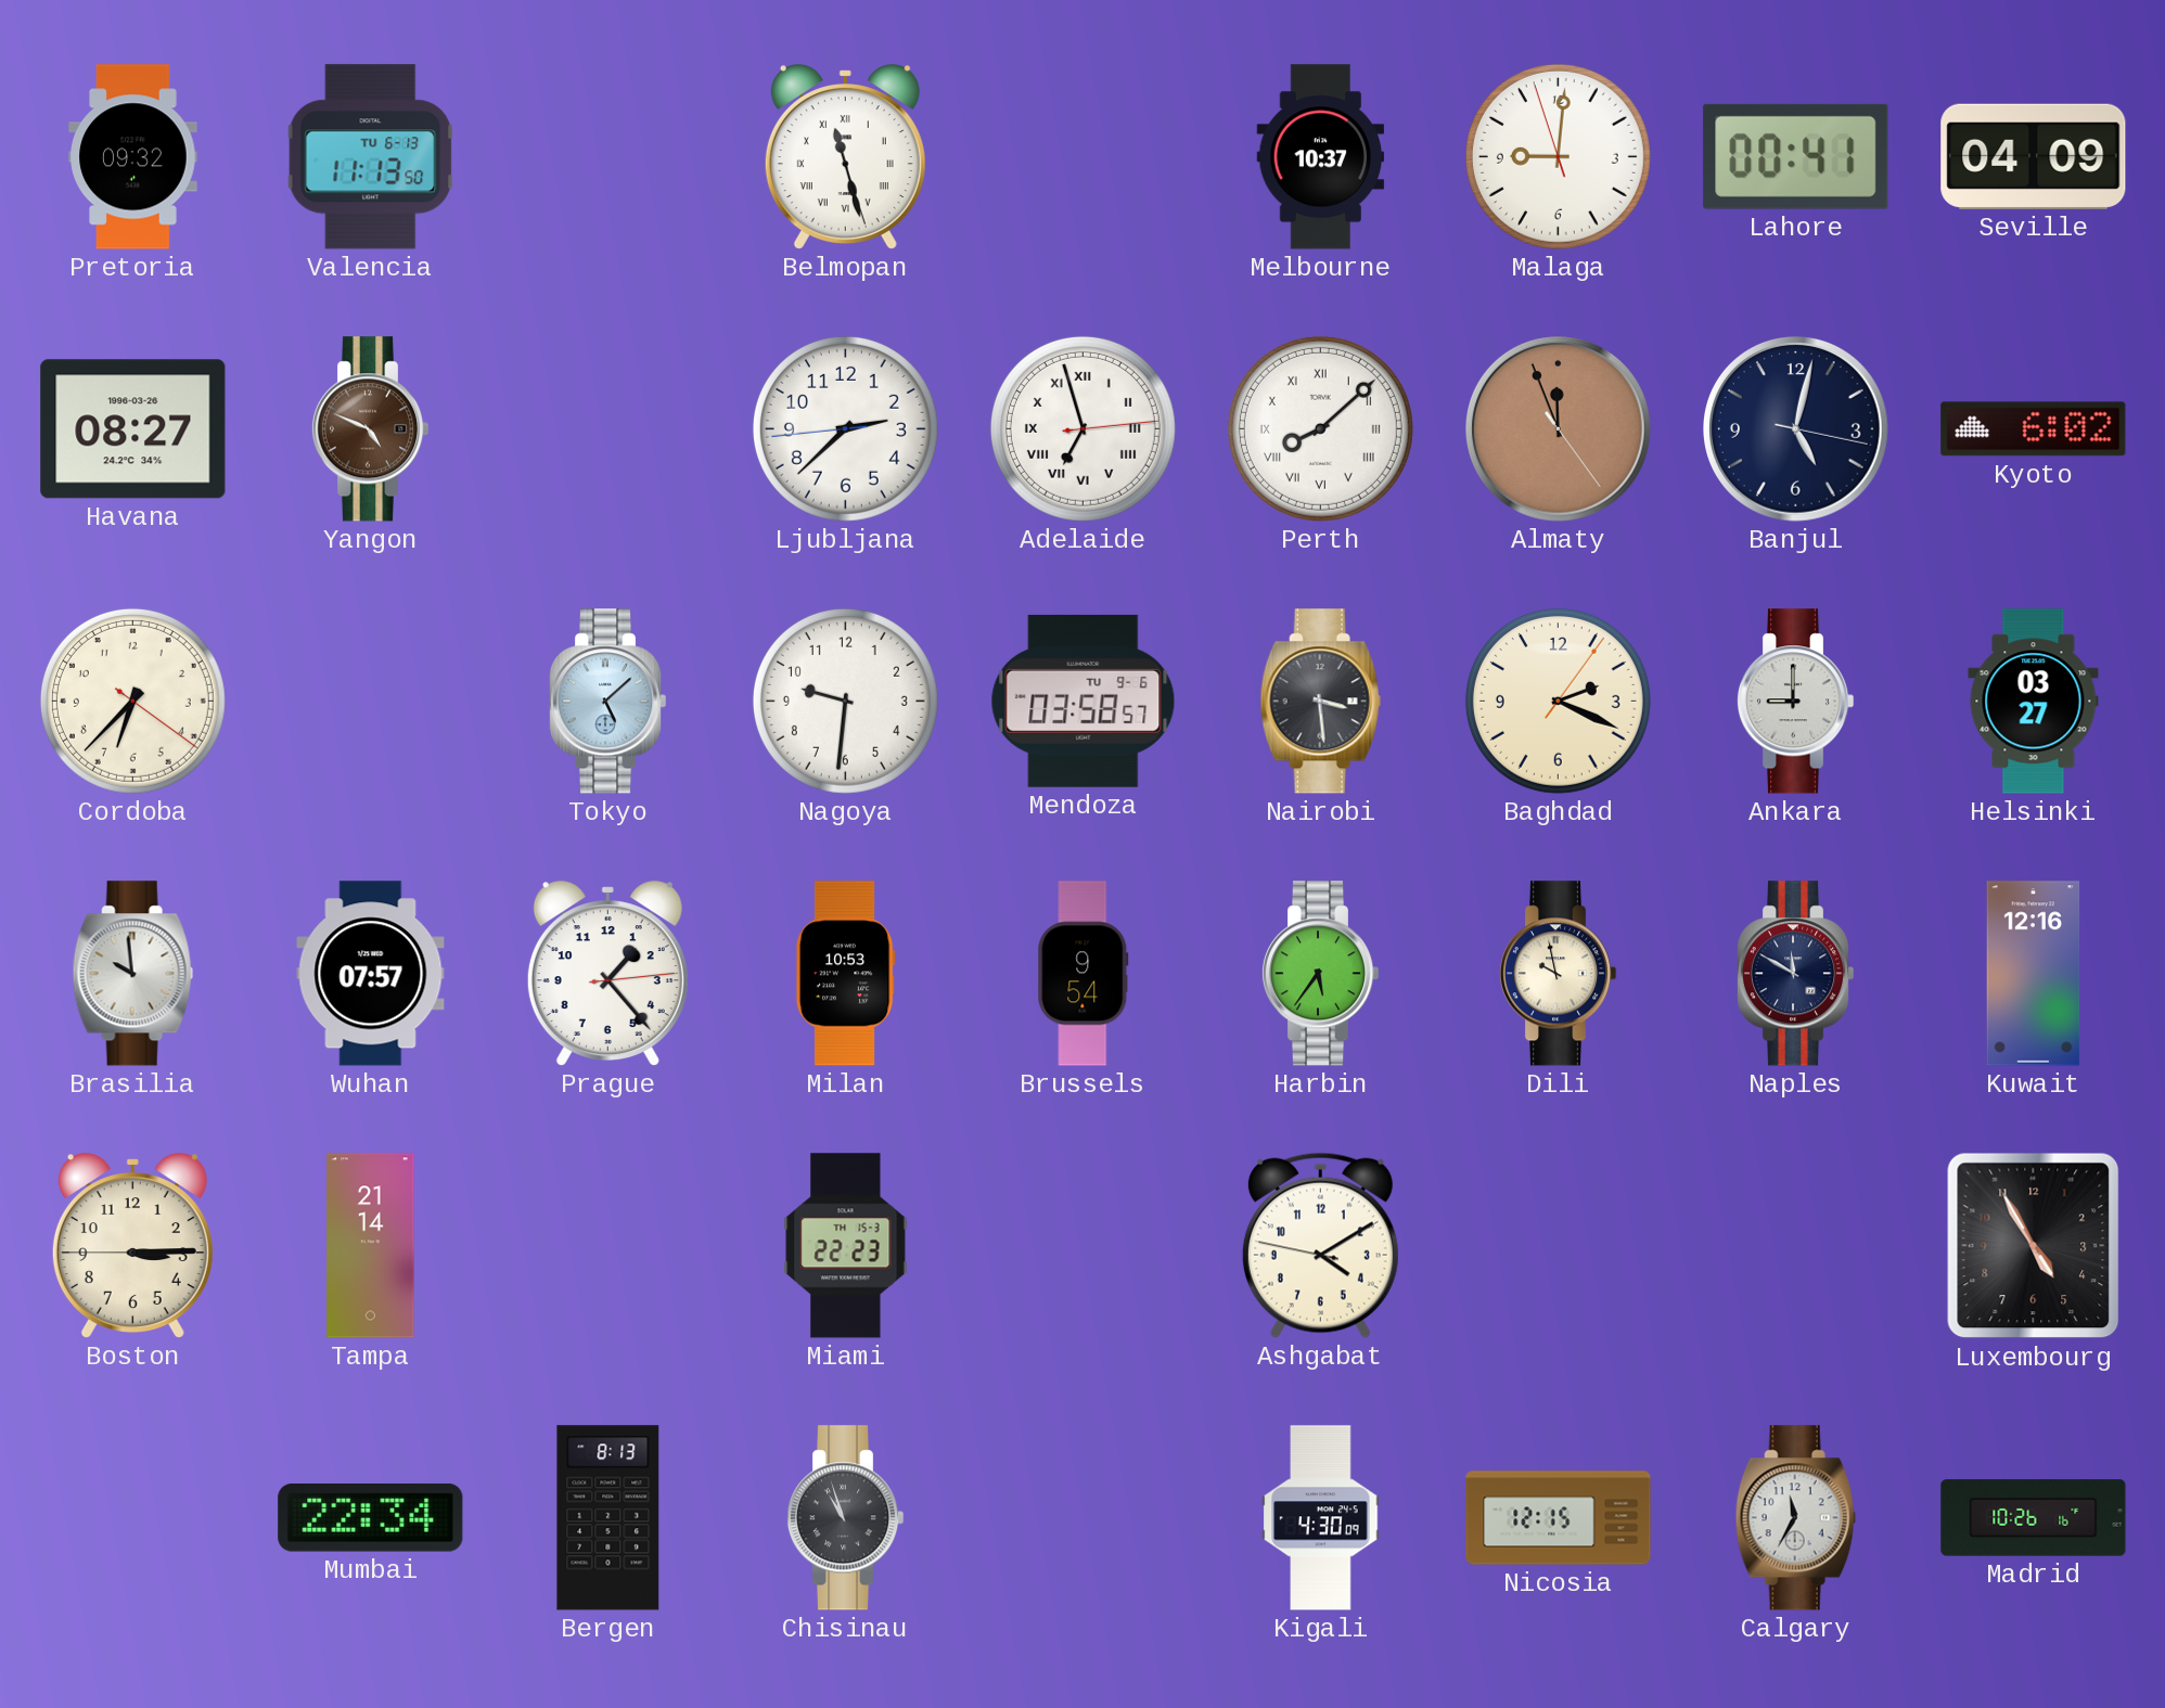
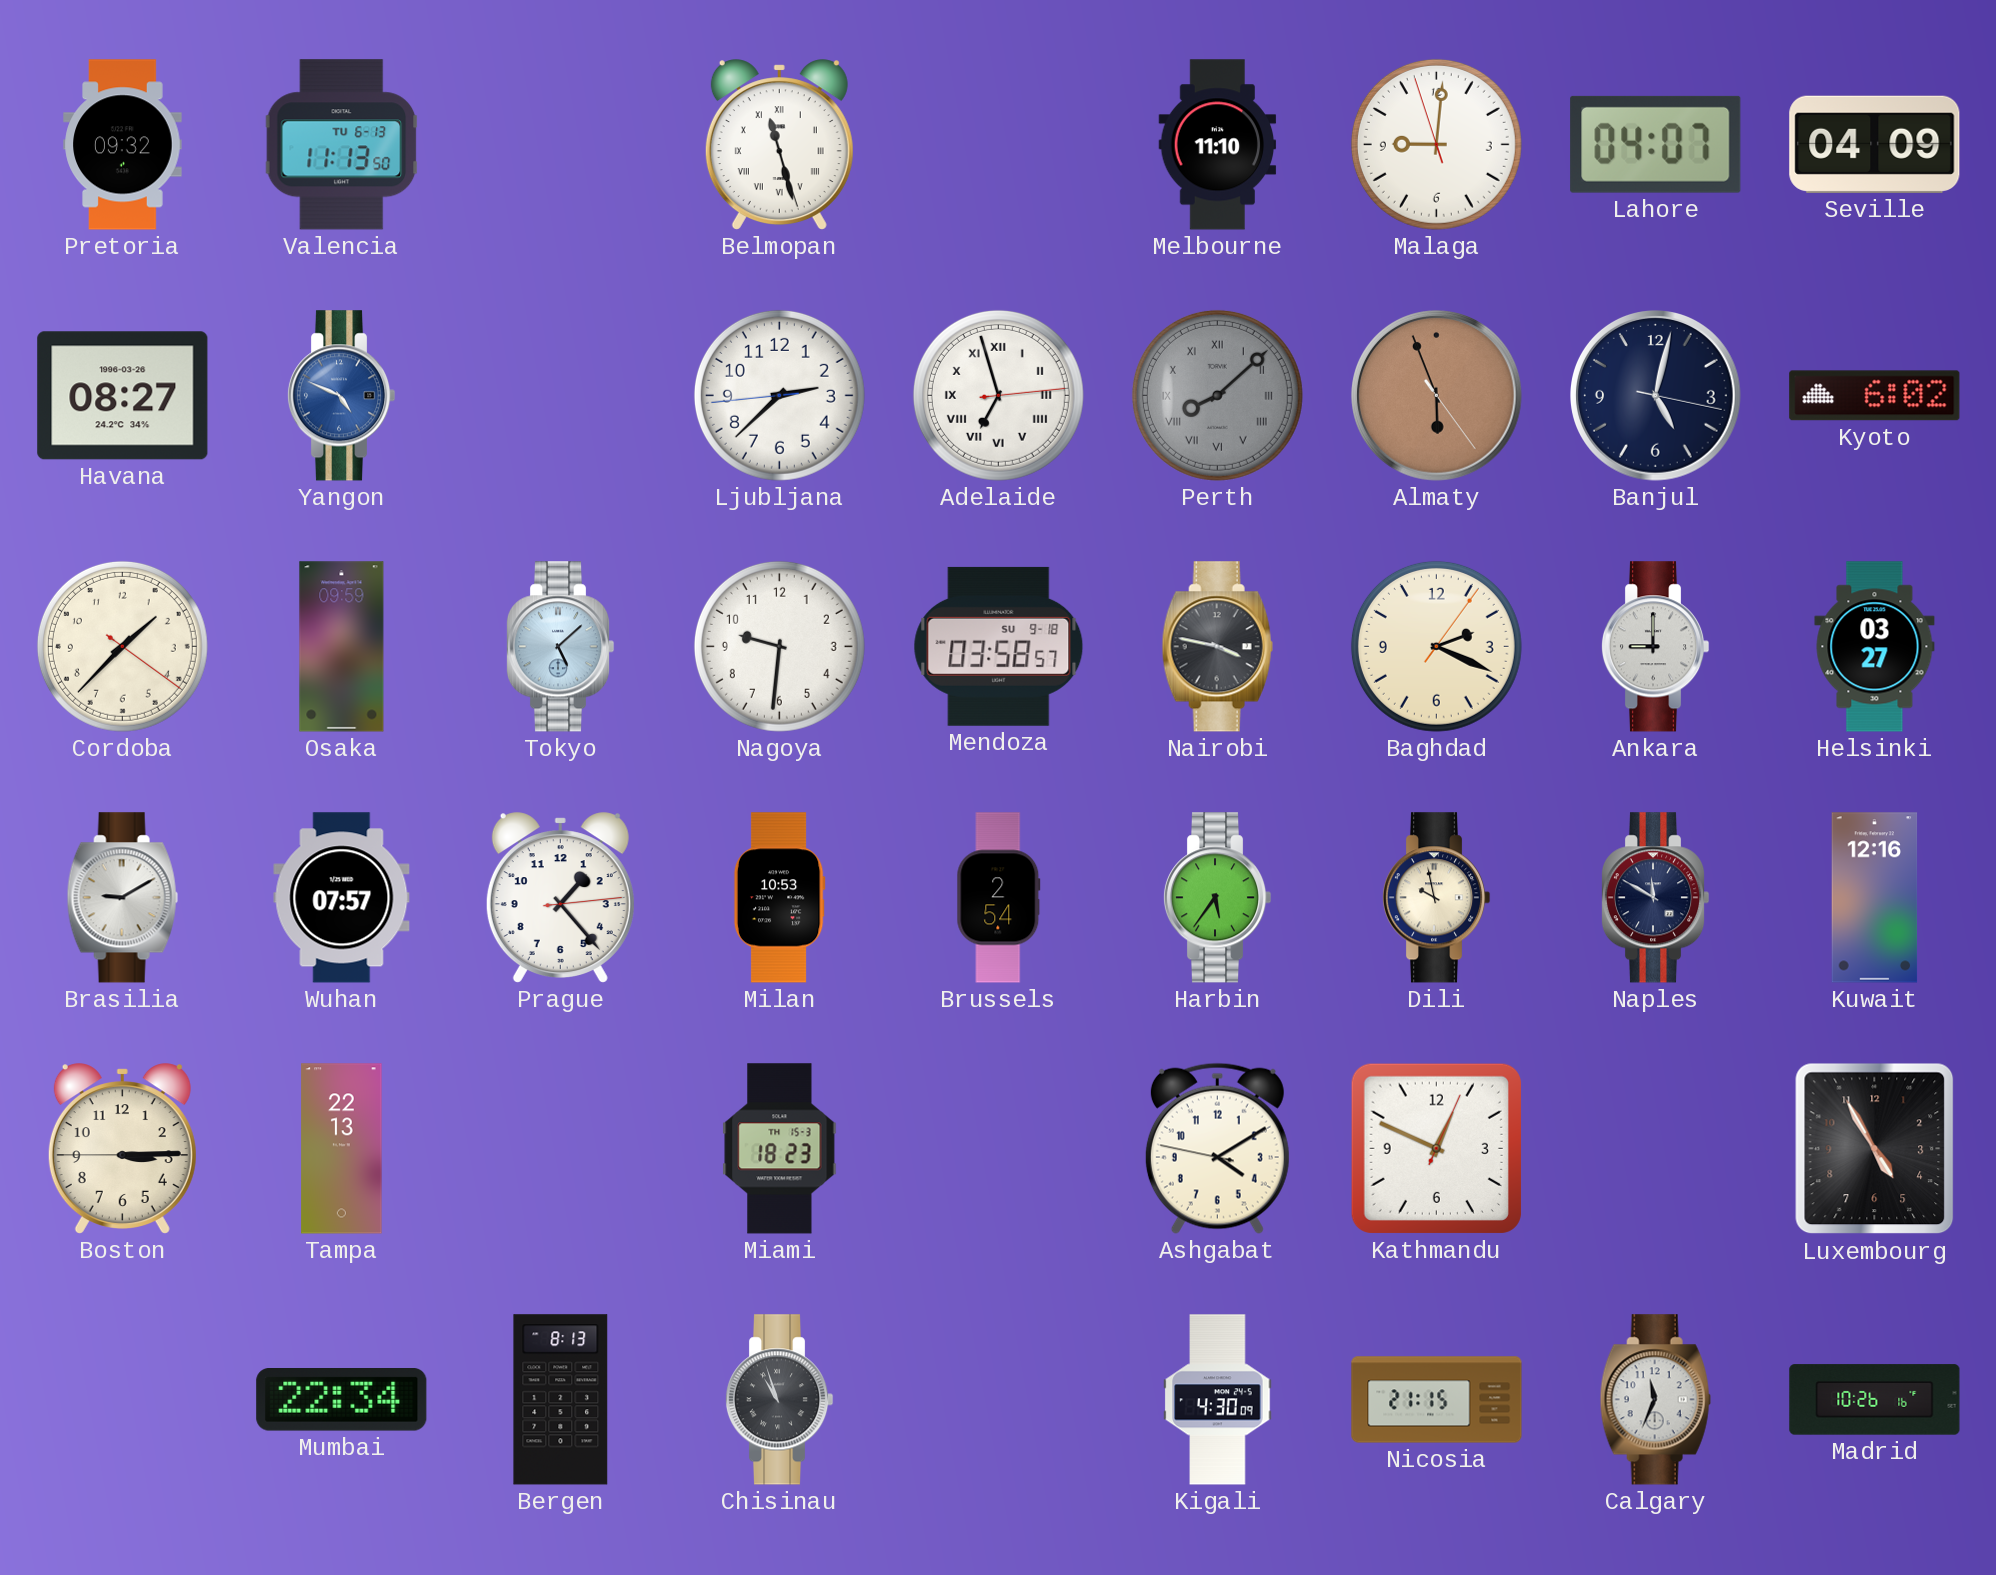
Melbourne: 10:37 -> 11:10 (1218, 145)
Lahore: 00:41 -> 04:07 (1656, 144)
Yangon dial: brown -> blue (341, 396)
Perth dial: white -> grey (1217, 395)
Almaty: 11:56 -> 5:56 (1437, 396)
Cordoba: 6:37 -> 1:37 (122, 646)
Osaka: none -> 09:59 (342, 647)
Mendoza date: TU 9-6 -> SU 9-18 (999, 646)
Nairobi: 3:29 -> 3:47 (1217, 647)
Brasilia: 9:59 -> 9:10 (122, 898)
Brussels: 9:54 -> 2:54 (999, 898)
Tampa: 21:14 -> 22:13 (342, 1149)
Miami: 22:23 -> 18:23 (780, 1149)
Kathmandu: none -> 12:49 (1436, 1148)
Nicosia: 12:15 -> 21:15 (1437, 1400)
Calgary: 11:35 -> 11:34 (1655, 1400)
